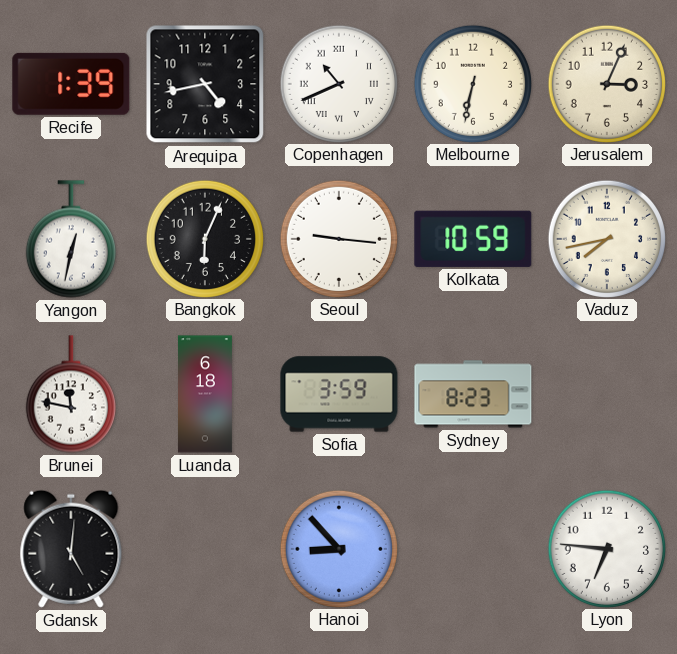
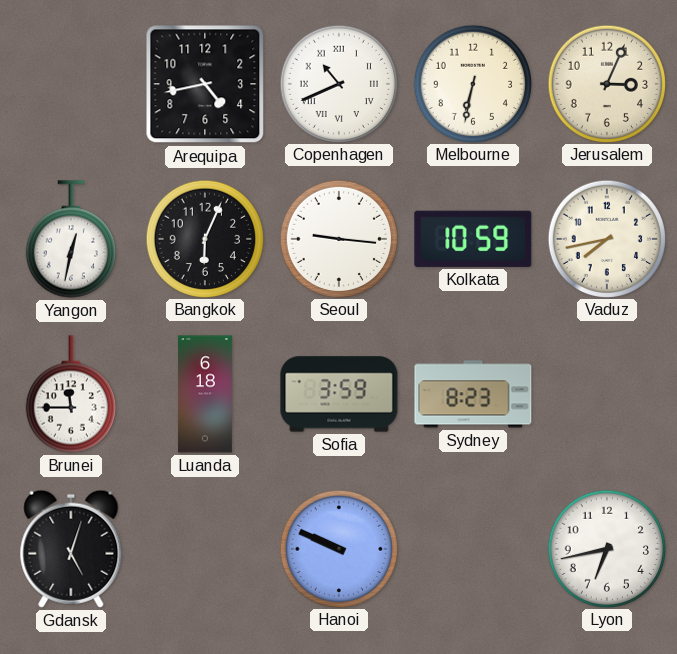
Recife: 1:39 -> none (71, 84)
Brunei: 11:47 -> 11:45 (71, 394)
Gdansk: 5:01 -> 5:03 (71, 549)
Hanoi: 8:53 -> 9:49 (338, 548)
Lyon: 6:46 -> 6:43 (606, 548)
